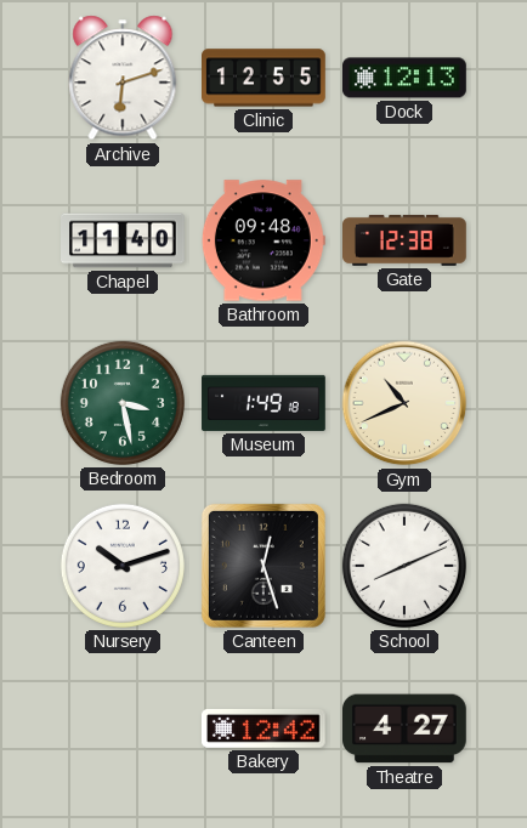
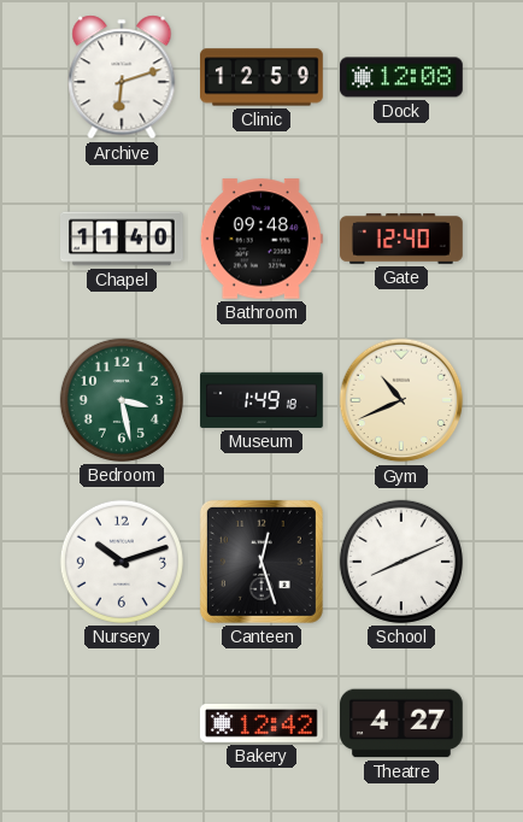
Clinic: 12:55 -> 12:59 (263, 77)
Dock: 12:13 -> 12:08 (402, 77)
Gate: 12:38 -> 12:40 (402, 239)
